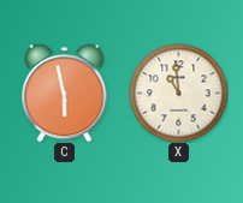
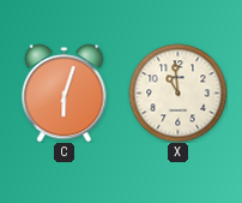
C: 5:58 -> 6:03 (65, 92)
